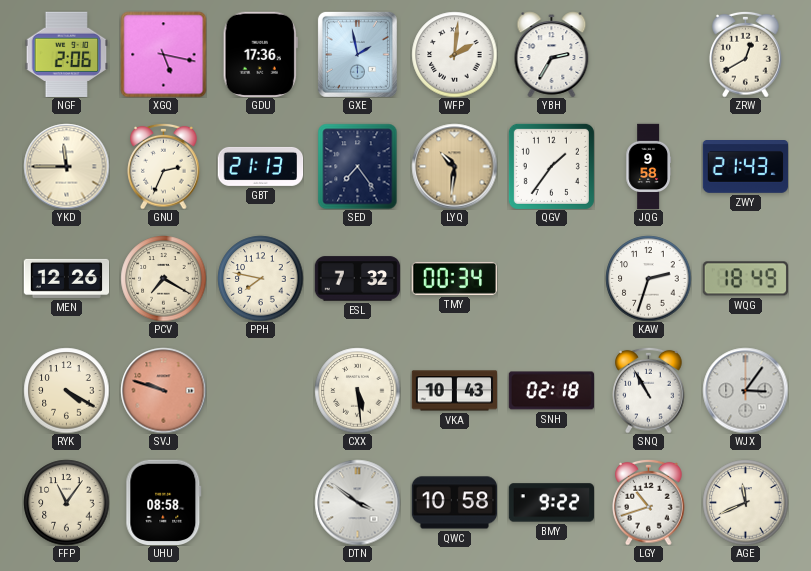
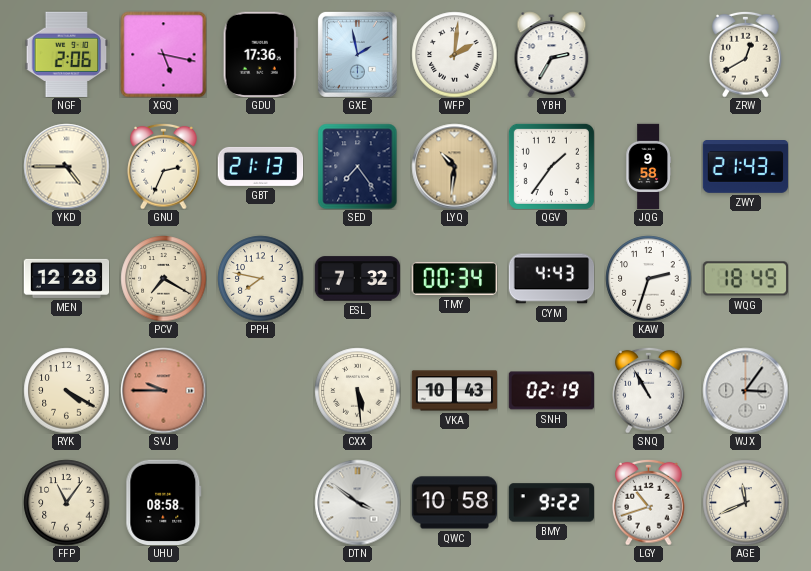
YKD: 11:45 -> 4:45 (66, 166)
MEN: 12:26 -> 12:28 (66, 278)
CYM: none -> 4:43 (551, 279)
SVJ: 9:48 -> 9:45 (163, 390)
SNH: 02:18 -> 02:19 (551, 391)
